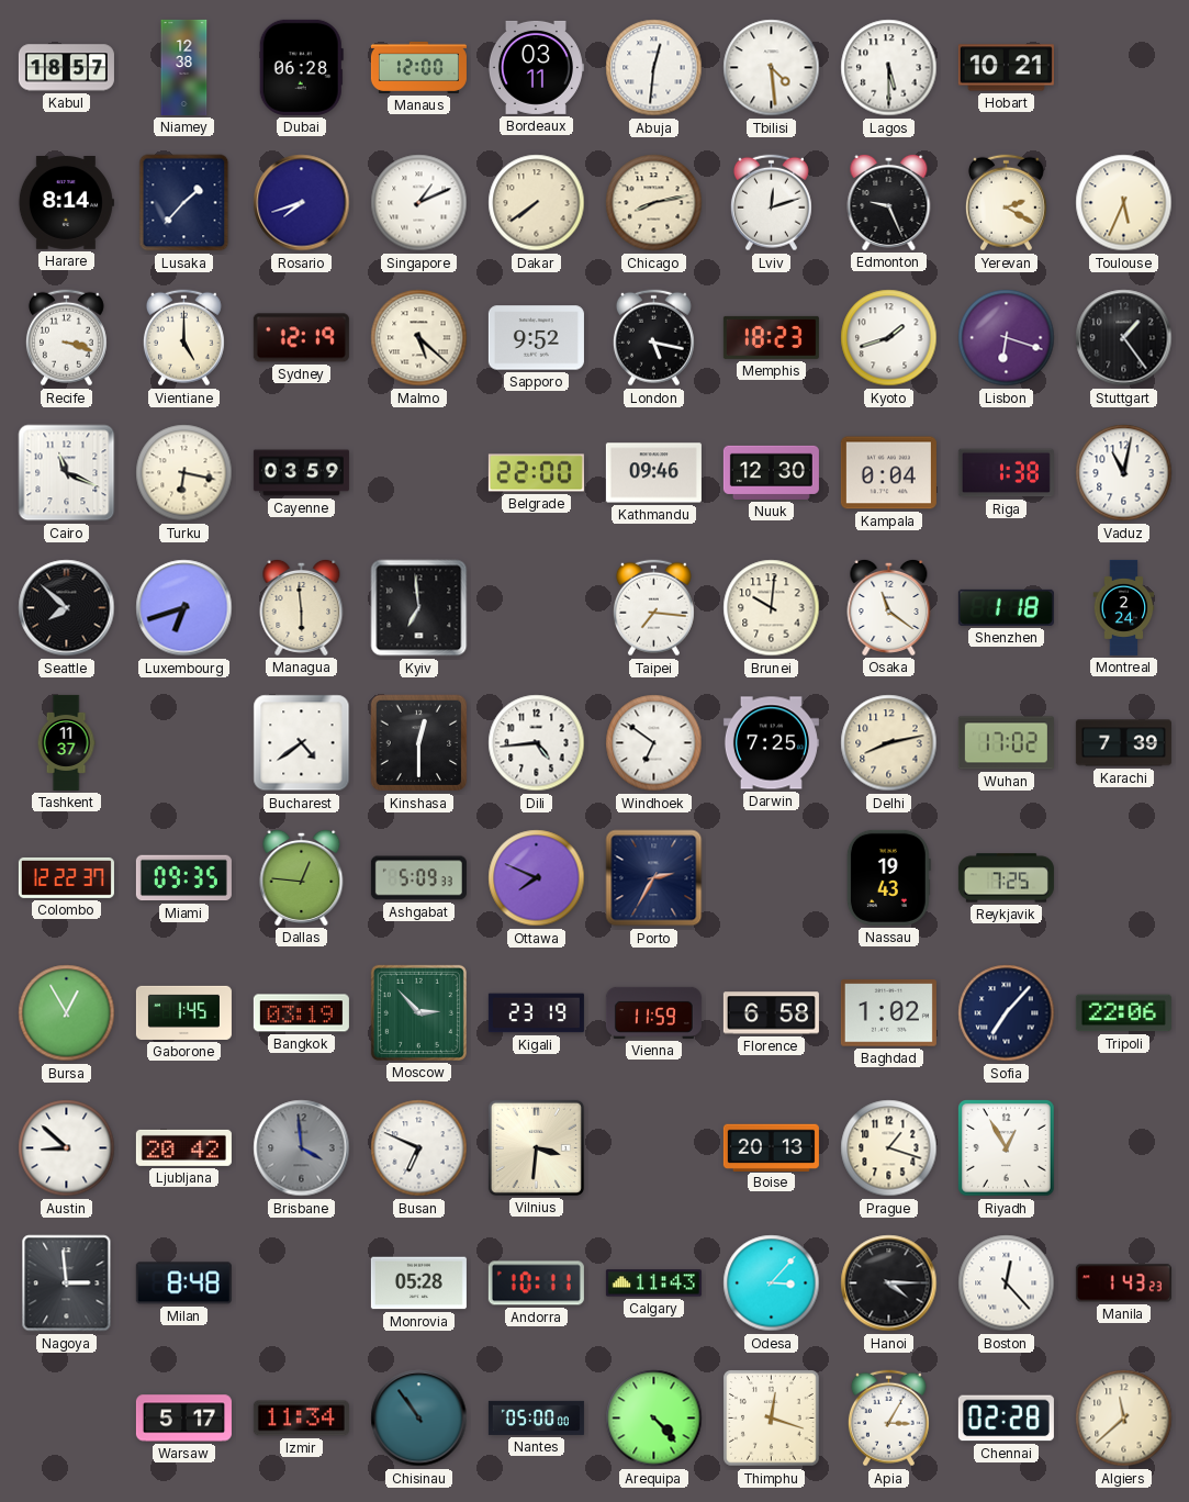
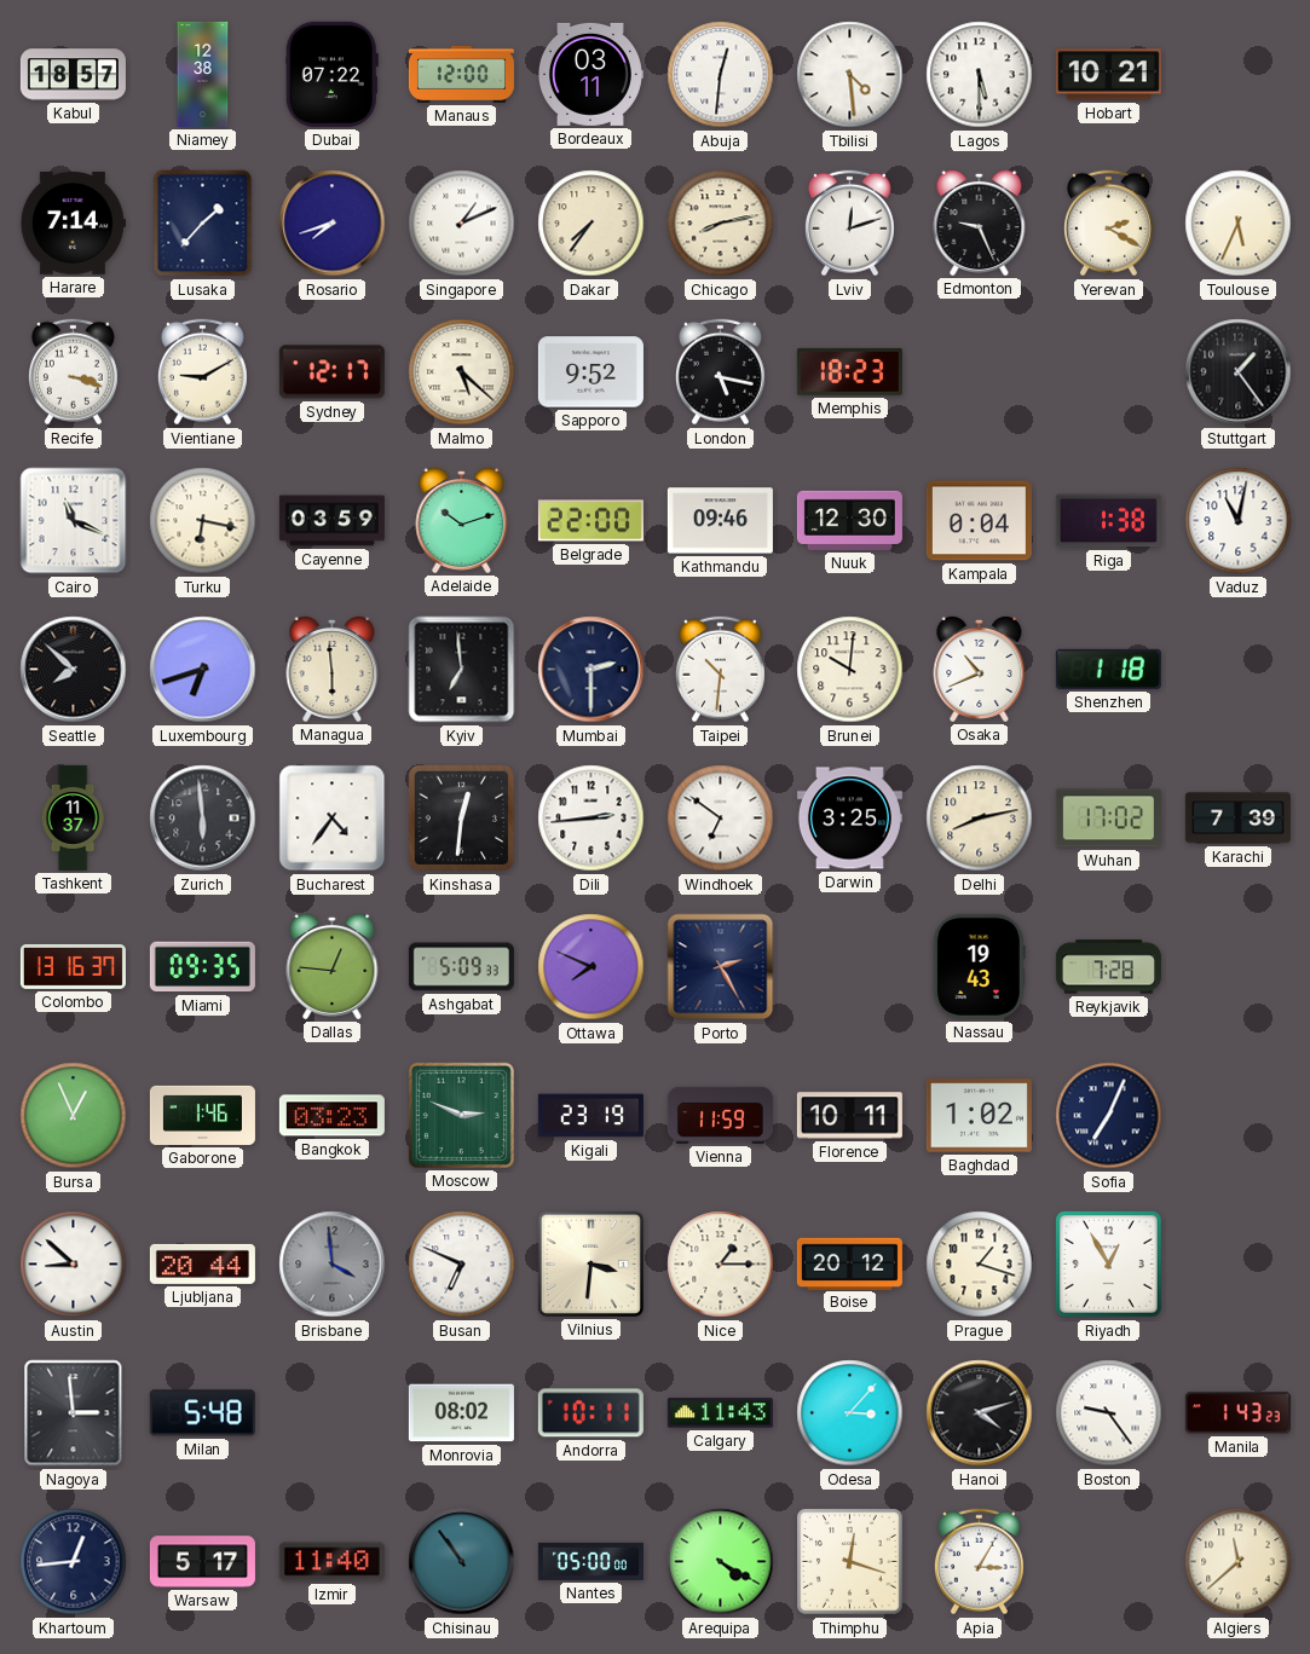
Dubai: 06:28 -> 07:22 (331, 74)
Harare: 8:14 -> 7:14 (73, 224)
Dakar: 7:39 -> 7:36 (591, 224)
Vientiane: 5:00 -> 9:10 (202, 372)
Sydney: 12:19 -> 12:17 (331, 372)
Kyoto: 1:42 -> none (889, 338)
Lisbon: 6:18 -> none (1007, 338)
Adelaide: none -> 10:12 (462, 520)
Mumbai: none -> 2:30 (591, 670)
Taipei: 7:16 -> 10:31 (720, 670)
Osaka: 11:21 -> 10:41 (980, 669)
Montreal: 2:24 -> none (1124, 607)
Zurich: none -> 5:59 (203, 819)
Bucharest: 4:39 -> 4:36 (333, 819)
Kinshasa: 12:30 -> 12:31 (462, 819)
Dili: 4:44 -> 2:44 (591, 819)
Darwin: 7:25 -> 3:25 (849, 819)
Colombo: 12:22 -> 13:16 (73, 966)
Porto: 2:35 -> 2:25 (721, 967)
Reykjavik: 7:25 -> 7:28 (1108, 967)
Bursa: 12:55 -> 12:56 (74, 1116)
Gaborone: 1:45 -> 1:46 (202, 1115)
Bangkok: 03:19 -> 03:23 (331, 1116)
Moscow: 2:53 -> 2:49 (461, 1115)
Florence: 6:58 -> 10:11 (849, 1116)
Sofia: 7:07 -> 7:04 (1109, 1116)
Tripoli: 22:06 -> none (1123, 1013)
Ljubljana: 20:42 -> 20:44 (202, 1263)
Nice: none -> 1:15 (721, 1265)
Boise: 20:13 -> 20:12 (849, 1263)
Milan: 8:48 -> 5:48 (202, 1413)
Monrovia: 05:28 -> 08:02 (461, 1413)
Hanoi: 4:15 -> 4:12 (980, 1413)
Boston: 12:23 -> 9:24 (1109, 1413)
Khartoum: none -> 12:44 (74, 1562)
Izmir: 11:34 -> 11:40 (331, 1562)
Arequipa: 4:23 -> 4:20 (721, 1562)
Chennai: 02:28 -> none (1006, 1419)
